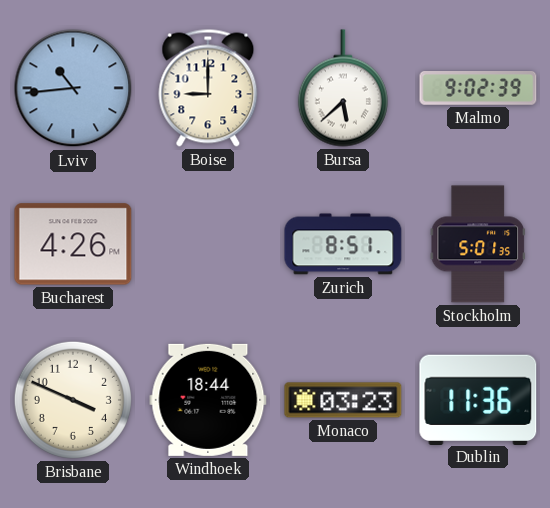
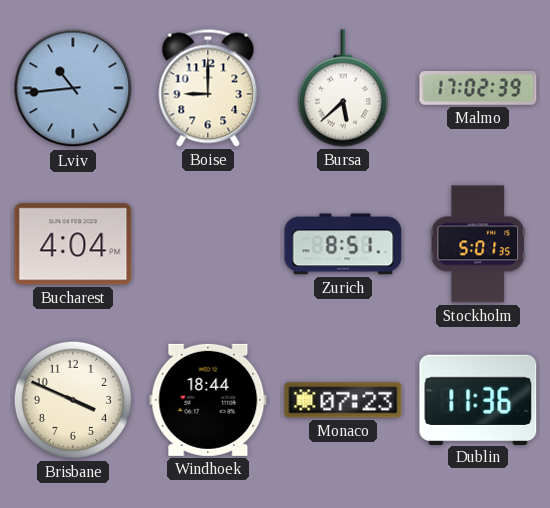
Malmo: 9:02 -> 17:02 (478, 89)
Bucharest: 4:26 -> 4:04 (73, 244)
Monaco: 03:23 -> 07:23 (343, 400)
